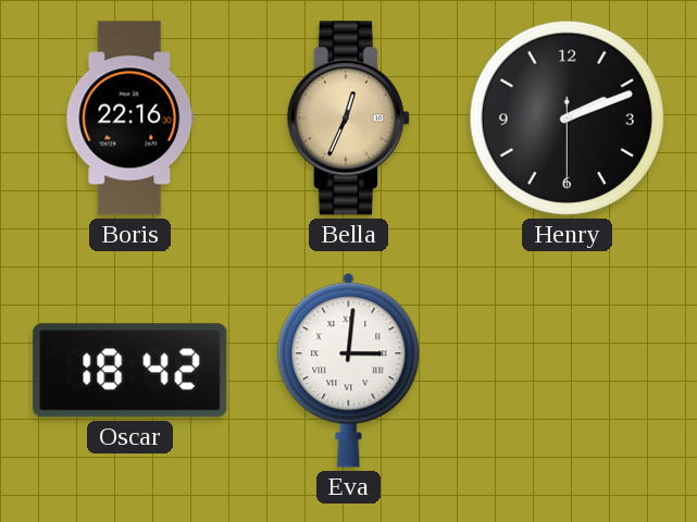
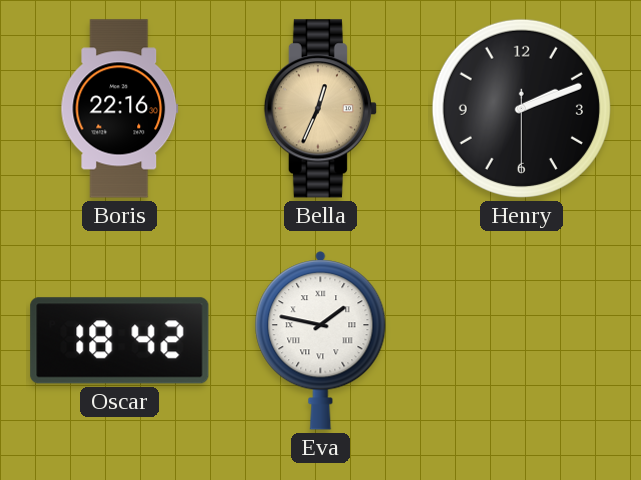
Eva: 3:01 -> 1:47 (321, 341)
